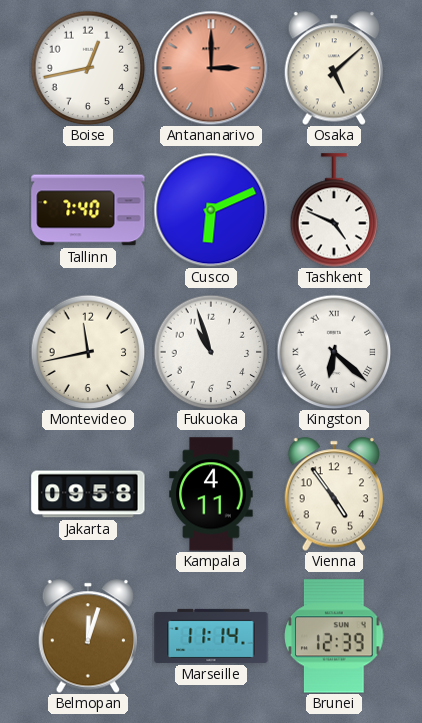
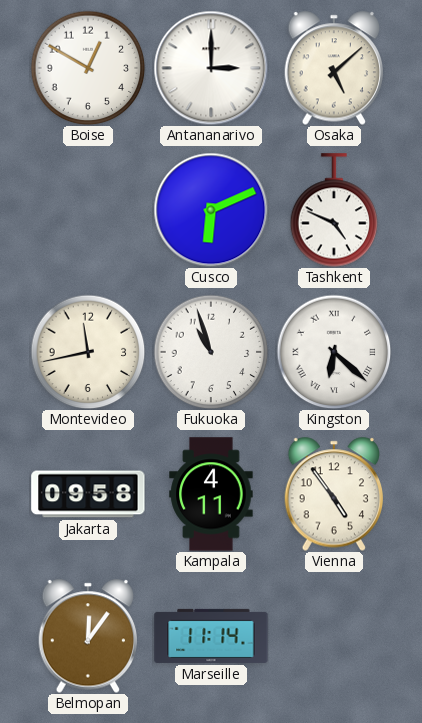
Boise: 12:43 -> 12:50 (88, 68)
Antananarivo dial: salmon -> white (211, 68)
Tallinn: 7:40 -> none (88, 210)
Belmopan: 12:03 -> 12:06 (87, 636)
Brunei: 12:39 -> none (334, 636)
